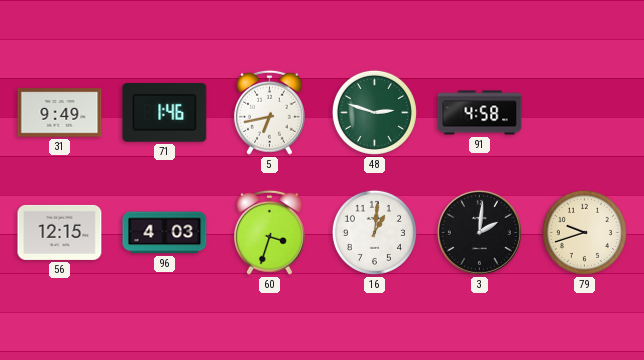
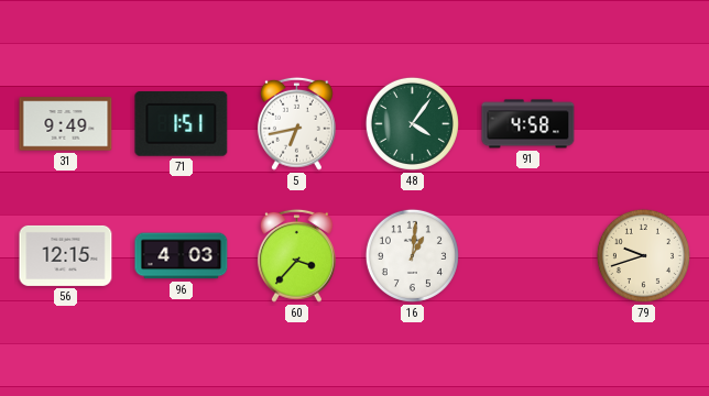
71: 1:46 -> 1:51 (182, 124)
48: 2:48 -> 4:06 (412, 123)
60: 3:33 -> 3:37 (296, 255)
3: 2:01 -> none (479, 232)
